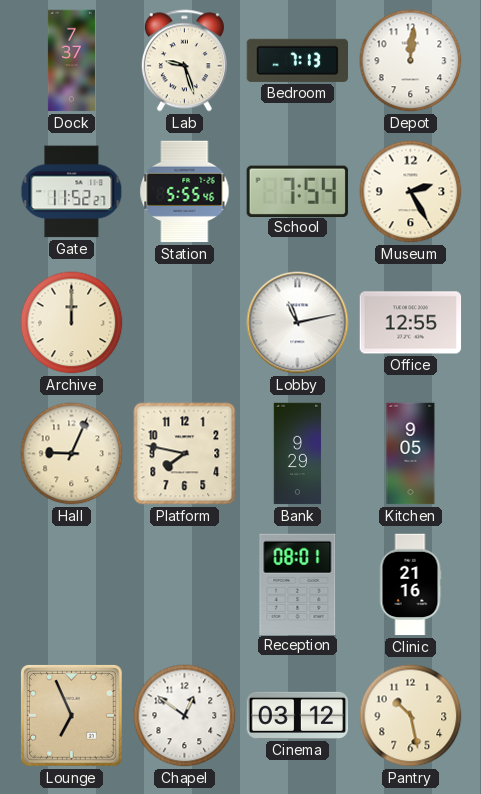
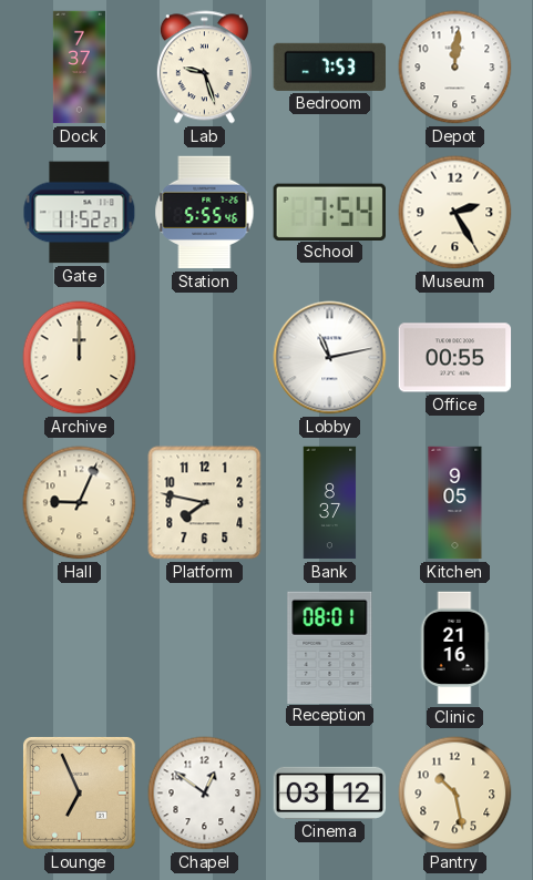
Bedroom: 7:13 -> 7:53 (330, 66)
Office: 12:55 -> 00:55 (455, 358)
Bank: 9:29 -> 8:37 (330, 503)
